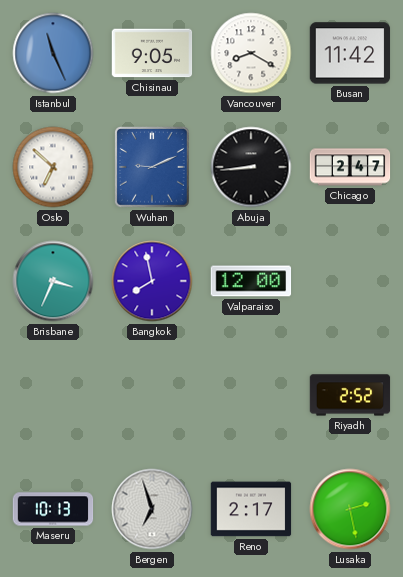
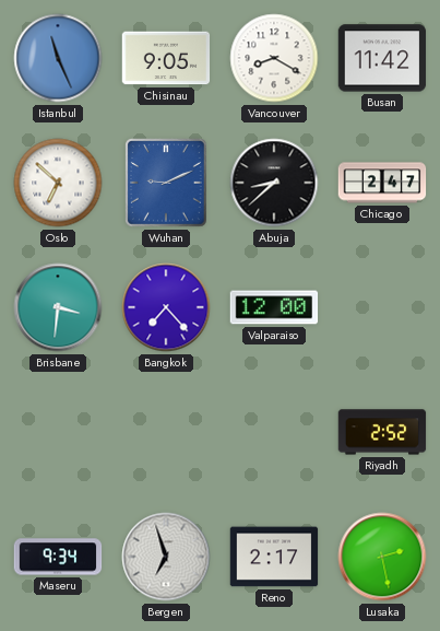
Abuja: 8:44 -> 8:38 (274, 183)
Brisbane: 3:34 -> 3:31 (58, 307)
Bangkok: 7:58 -> 7:23 (166, 307)
Maseru: 10:13 -> 9:34 (58, 557)
